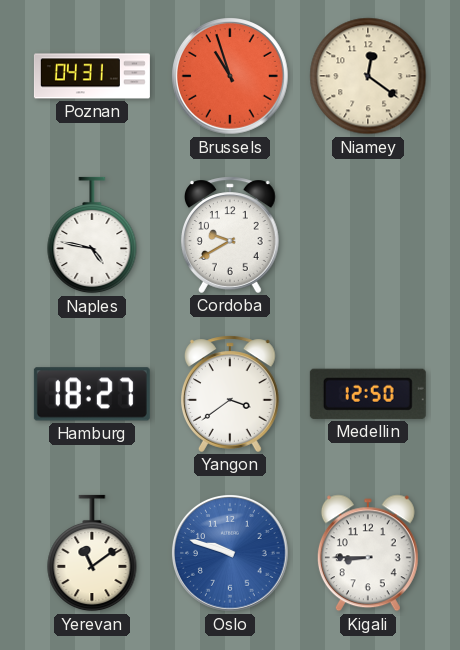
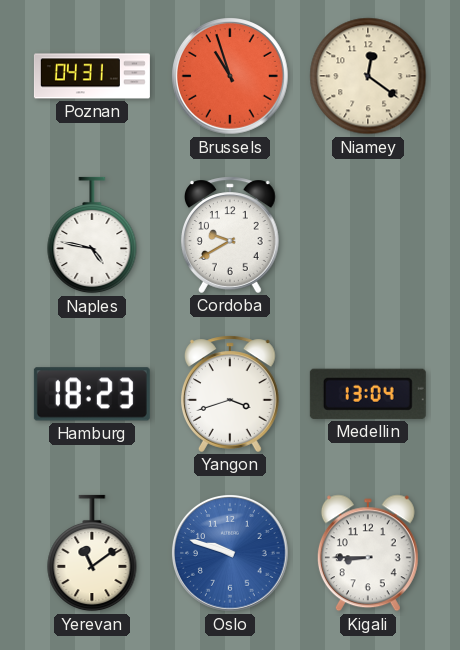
Hamburg: 18:27 -> 18:23 (92, 394)
Yangon: 3:39 -> 3:42 (230, 394)
Medellin: 12:50 -> 13:04 (368, 394)
